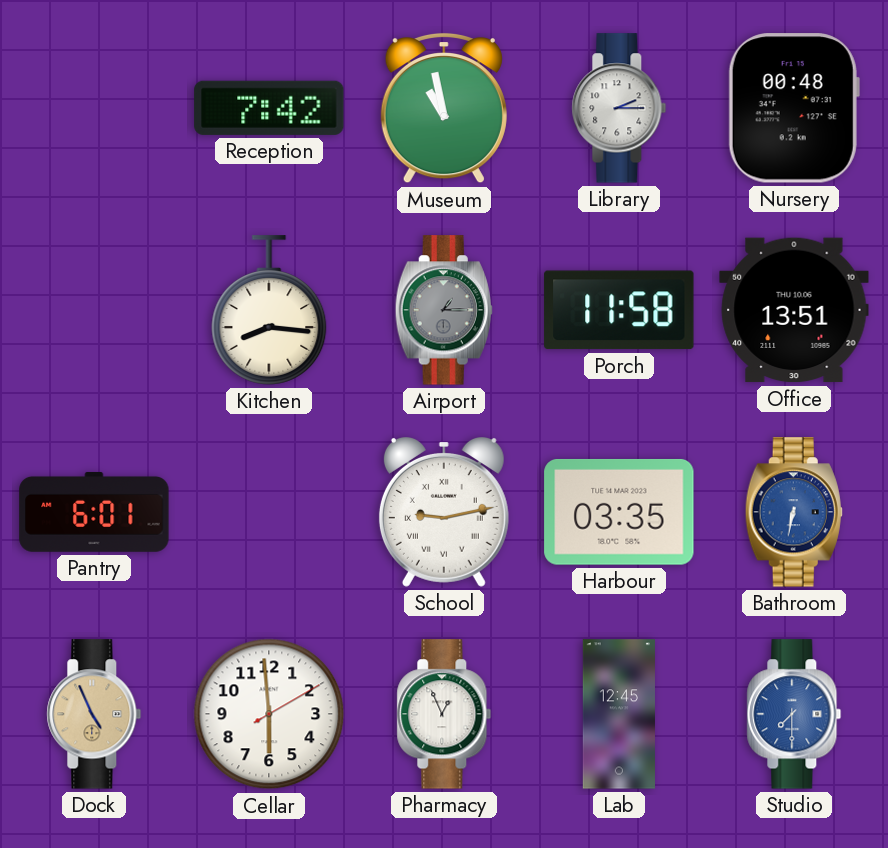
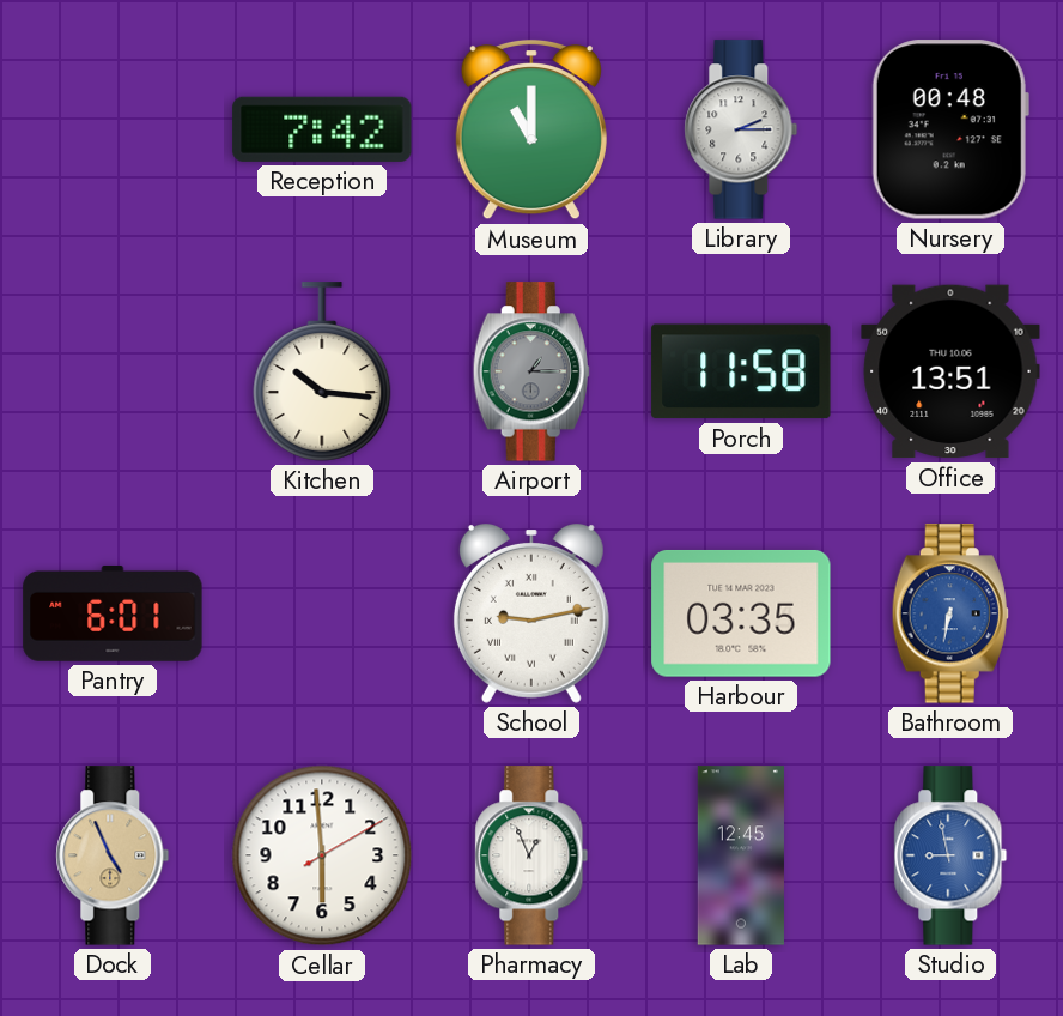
Museum: 10:58 -> 11:00 (531, 129)
Kitchen: 8:16 -> 10:16 (322, 371)
Studio: 7:30 -> 8:58 (950, 855)
